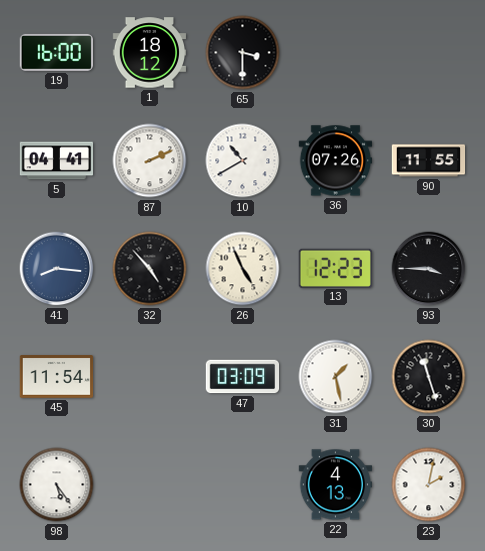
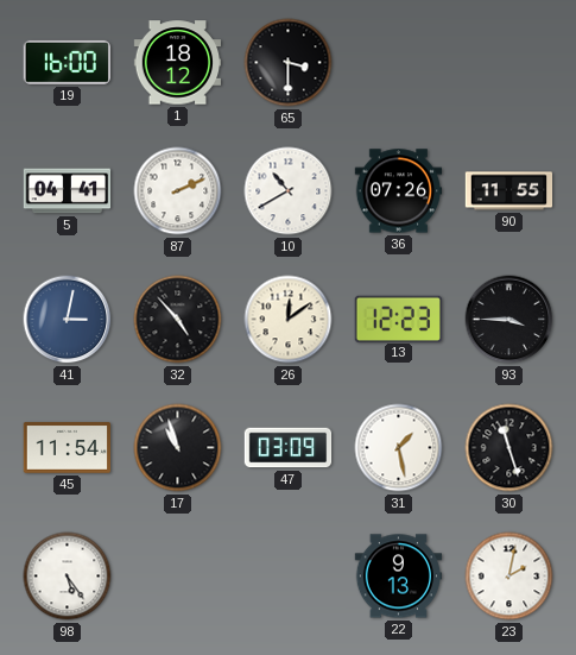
41: 8:16 -> 3:02 (68, 320)
26: 4:56 -> 12:09 (289, 320)
17: none -> 10:57 (178, 448)
22: 4:13 -> 9:13 (399, 577)
